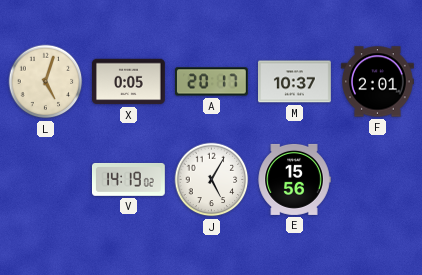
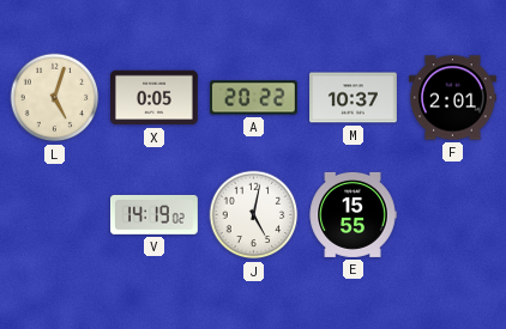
A: 20:17 -> 20:22 (253, 98)
J: 5:05 -> 5:02 (254, 215)
E: 15:56 -> 15:55 (353, 214)
